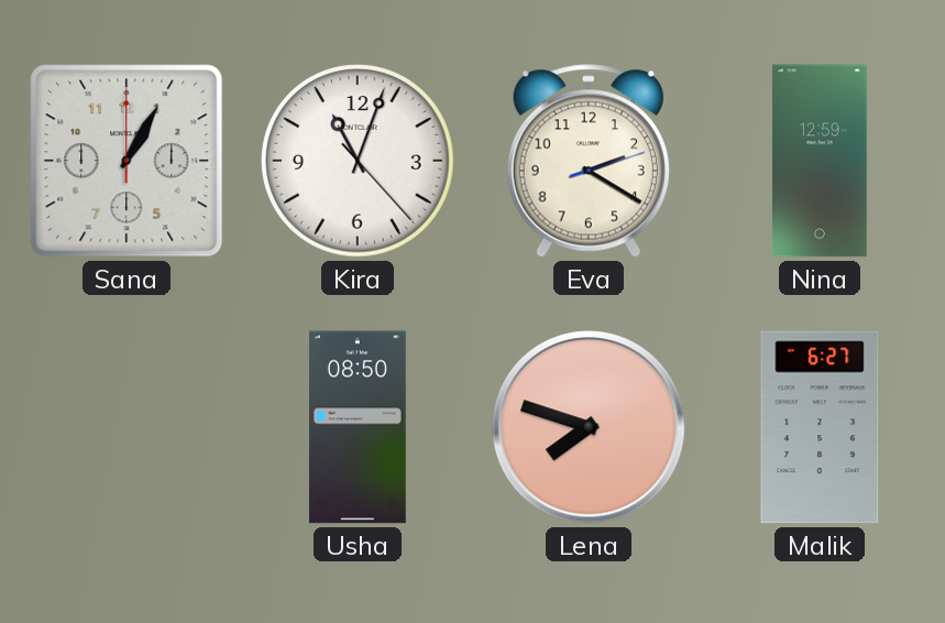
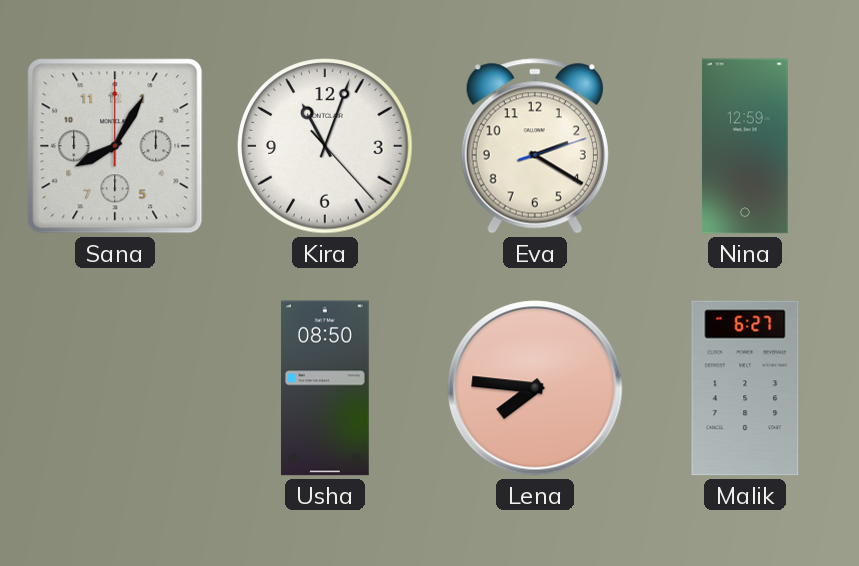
Sana: 1:05 -> 8:05 (115, 146)
Lena: 7:48 -> 7:46 (535, 388)
